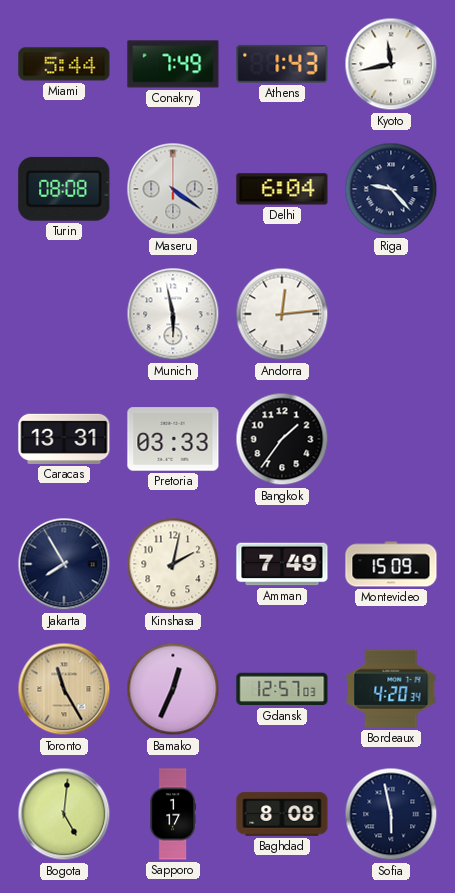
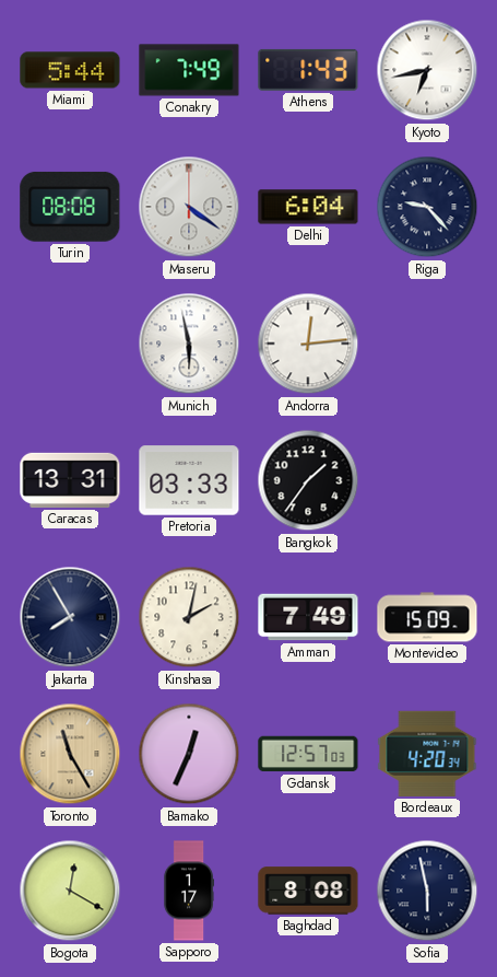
Kyoto: 11:43 -> 6:43 (427, 70)
Bogota: 5:01 -> 12:20 (70, 891)
